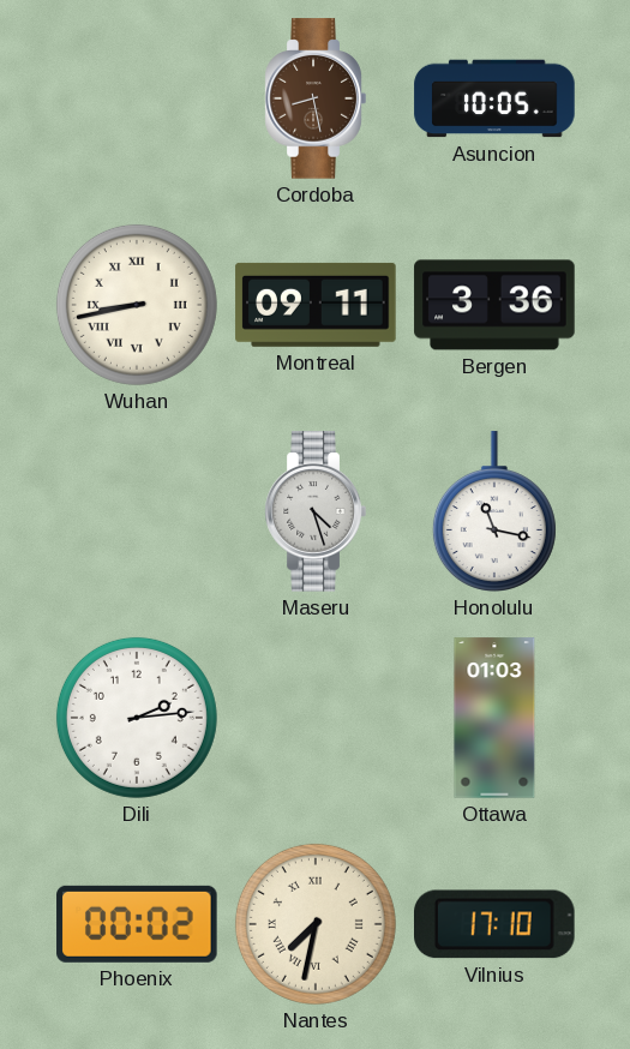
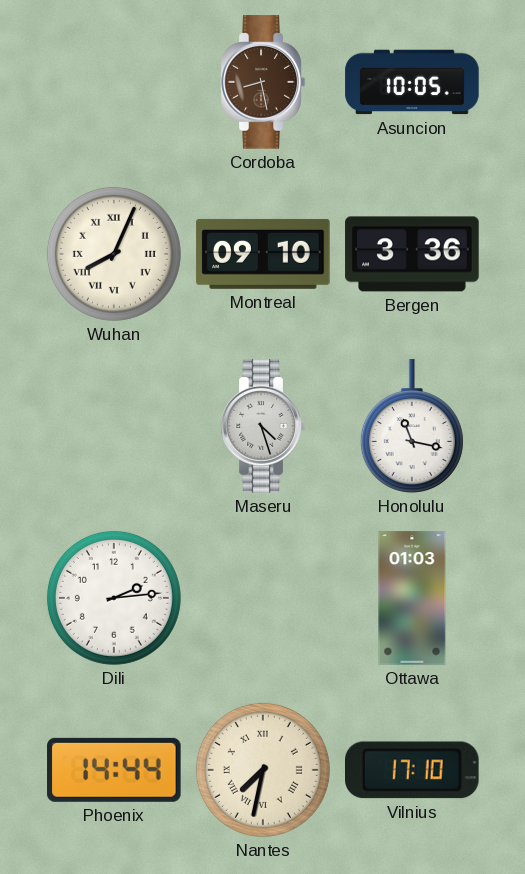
Wuhan: 8:43 -> 8:04 (114, 254)
Montreal: 09:11 -> 09:10 (263, 254)
Phoenix: 00:02 -> 14:44 (114, 770)
